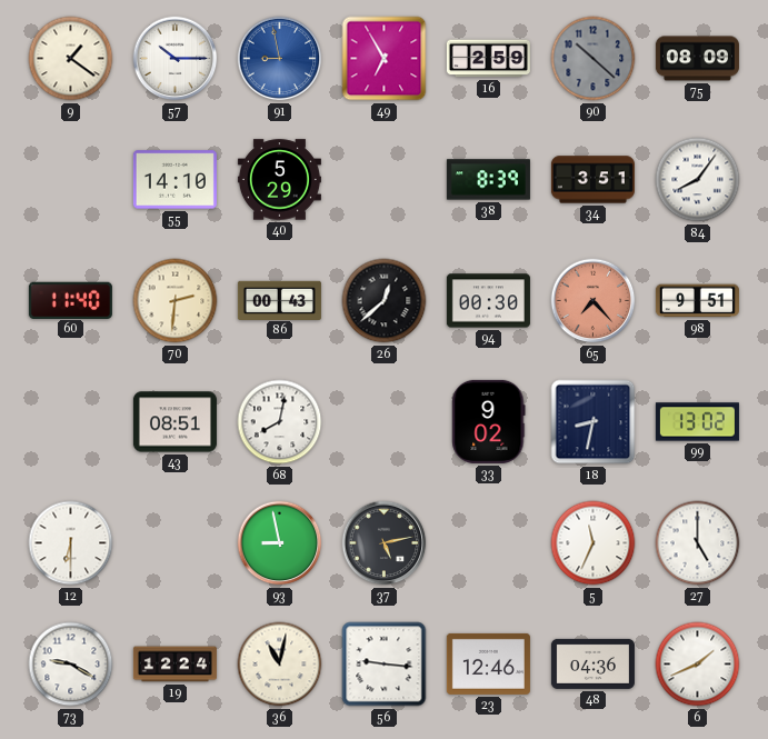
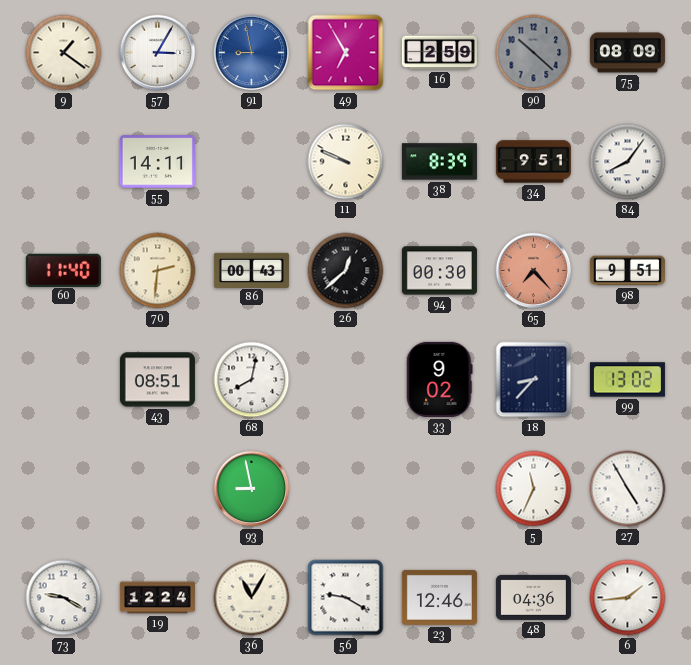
57: 10:15 -> 3:05 (158, 53)
55: 14:10 -> 14:11 (157, 162)
40: 5:29 -> none (279, 180)
11: none -> 9:49 (346, 162)
34: 3:51 -> 9:51 (533, 162)
18: 8:32 -> 8:37 (534, 380)
12: 6:30 -> none (71, 543)
37: 5:13 -> none (385, 543)
27: 5:00 -> 4:55 (628, 489)
36: 11:02 -> 11:05 (252, 598)
56: 9:16 -> 9:20 (346, 598)
6: 1:41 -> 1:44 (628, 598)
